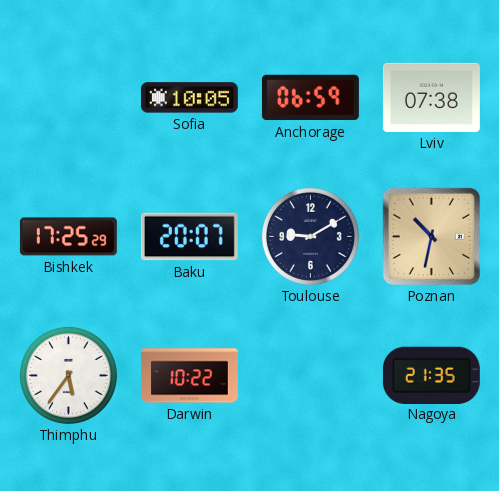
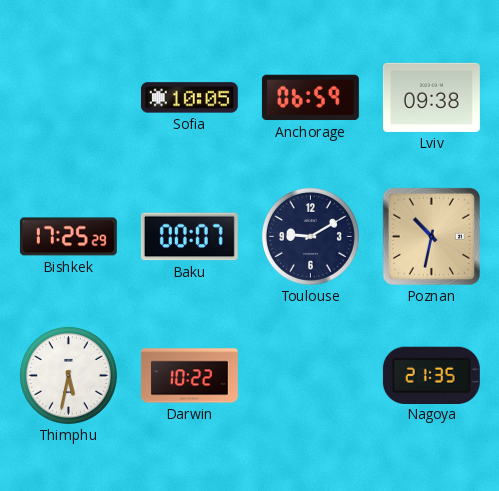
Lviv: 07:38 -> 09:38 (431, 97)
Baku: 20:07 -> 00:07 (189, 237)
Thimphu: 5:36 -> 5:32 (68, 375)
